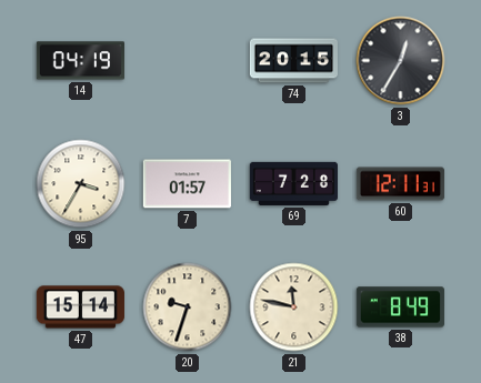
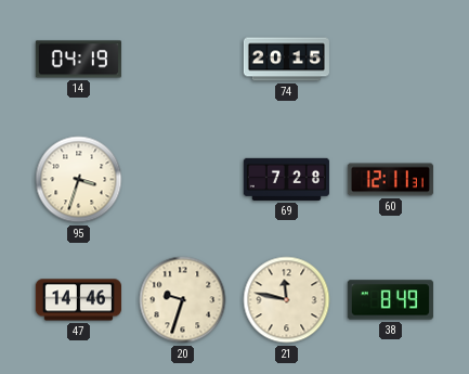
3: 12:35 -> none (401, 61)
95: 3:35 -> 3:33 (79, 180)
7: 01:57 -> none (187, 184)
47: 15:14 -> 14:46 (78, 300)
